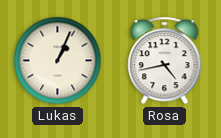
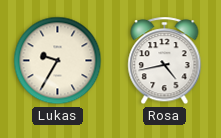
Lukas: 1:04 -> 9:35 (58, 61)
